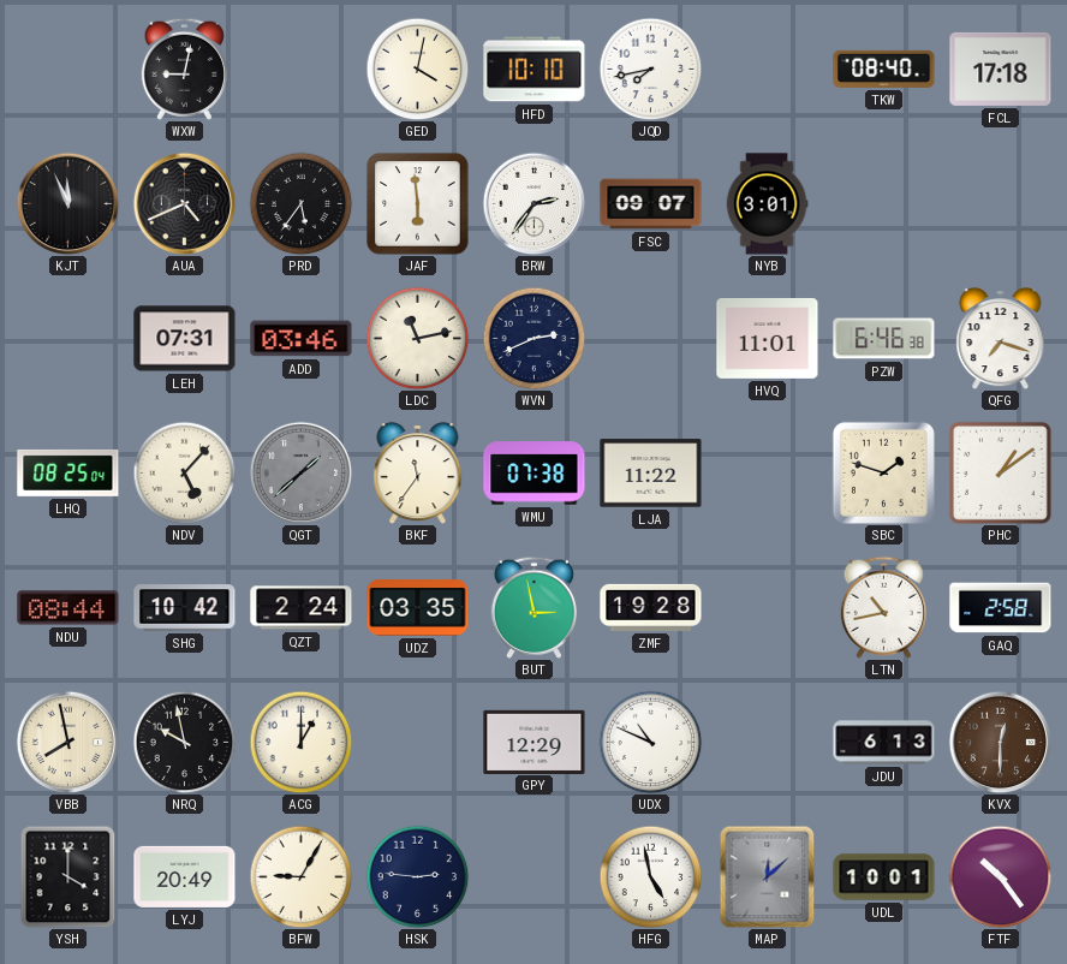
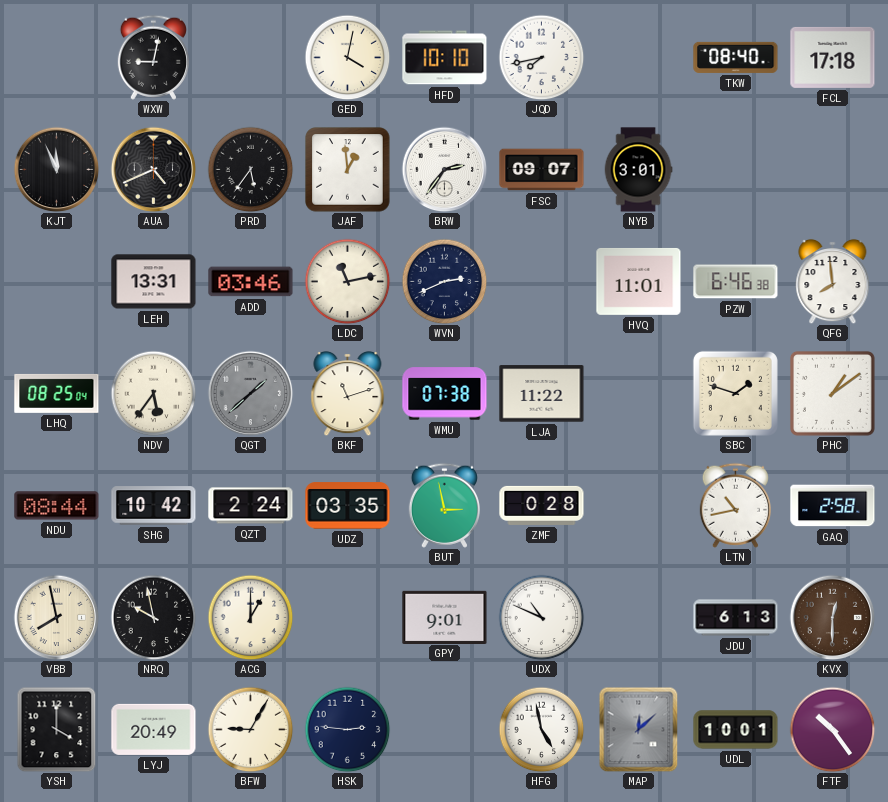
JAF: 5:59 -> 12:59 (348, 170)
LEH: 07:31 -> 13:31 (154, 282)
QFG: 7:18 -> 7:59 (833, 281)
NDV: 5:07 -> 5:36 (153, 393)
BKF: 11:36 -> 11:12 (348, 393)
ZMF: 19:28 -> 0:28 (542, 505)
GPY: 12:29 -> 9:01 (445, 617)
